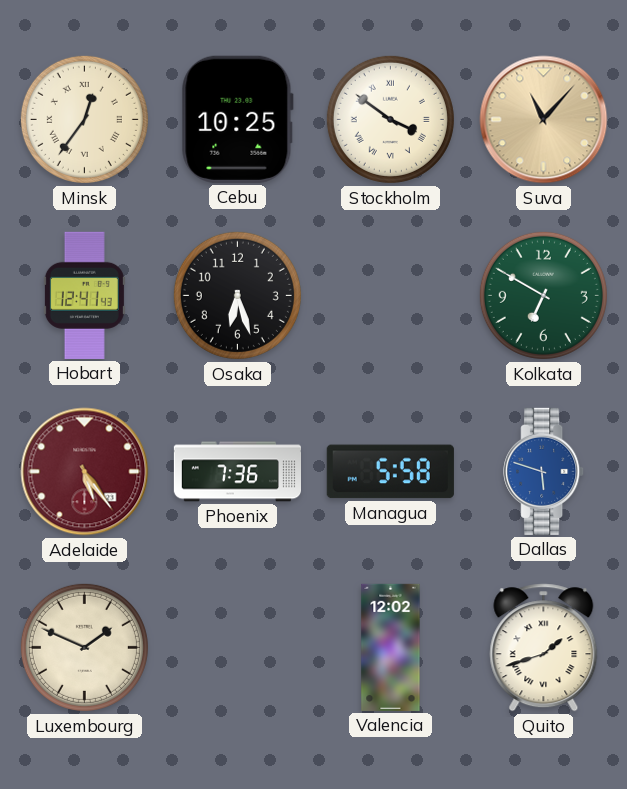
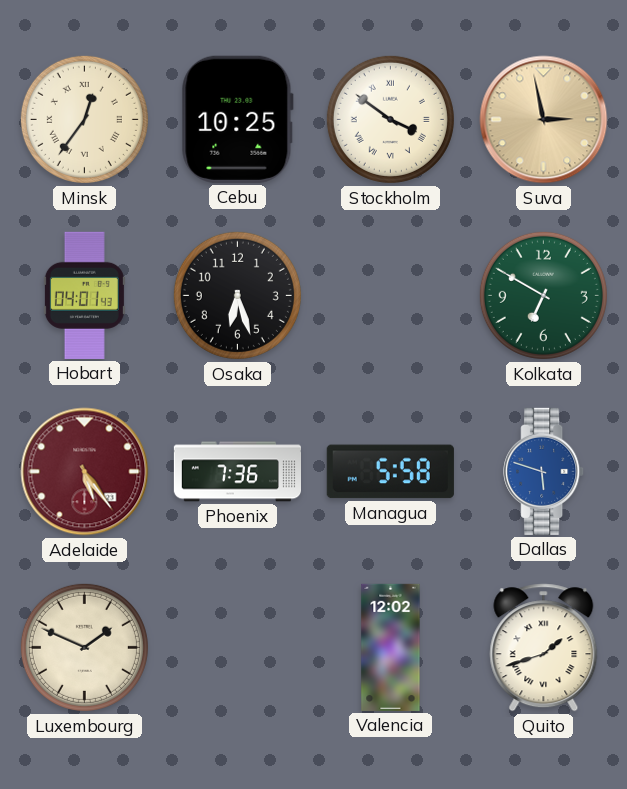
Suva: 11:07 -> 2:58 (544, 120)
Hobart: 12:41 -> 04:01 (84, 295)
